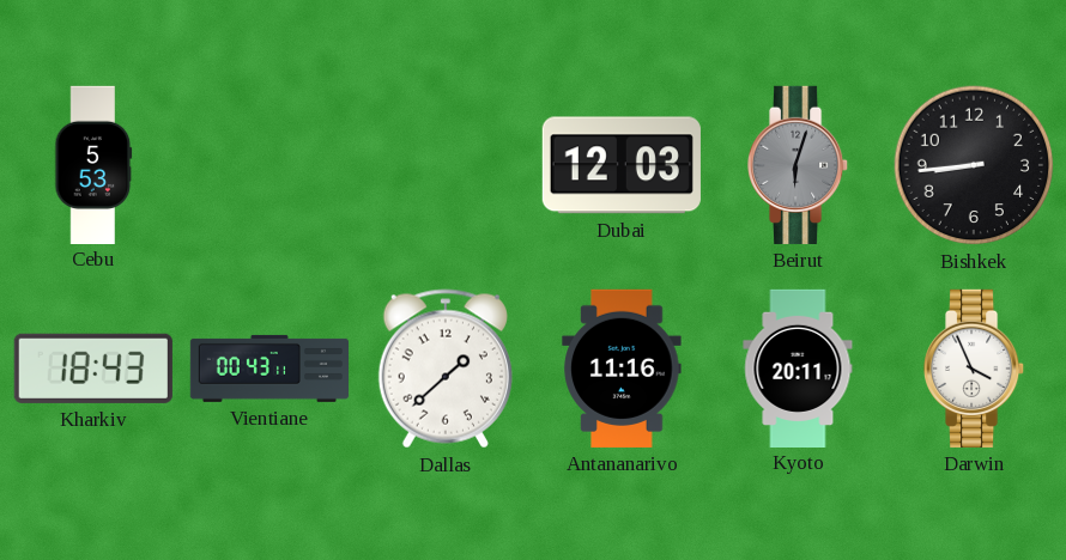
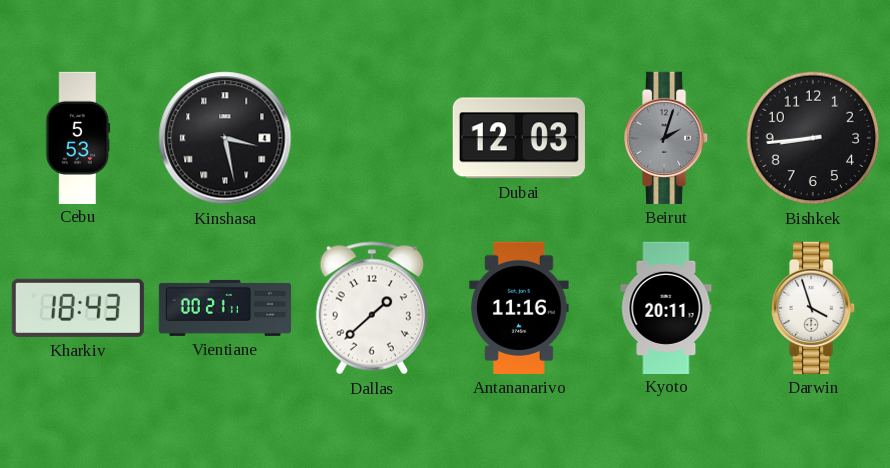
Kinshasa: none -> 3:28 (225, 138)
Beirut: 6:03 -> 2:03 (667, 138)
Vientiane: 00:43 -> 00:21 (224, 308)
Darwin: 3:56 -> 3:57 (814, 308)
